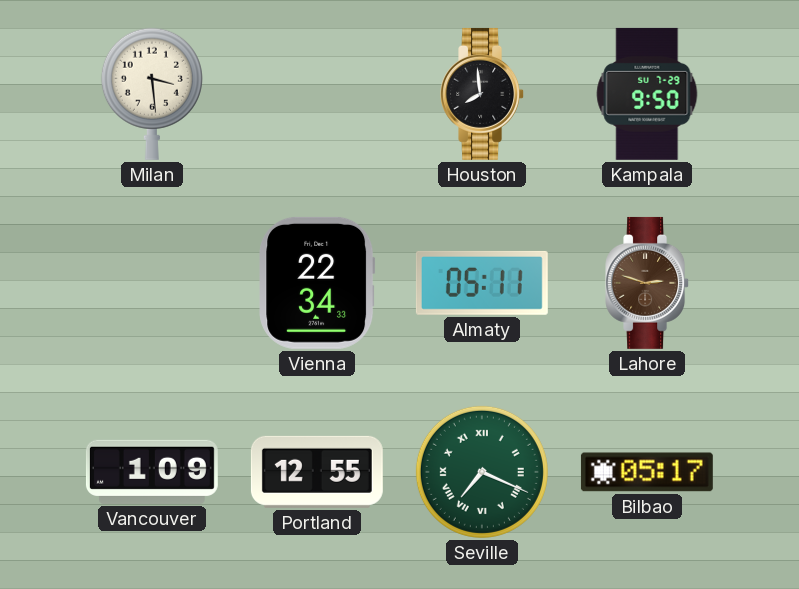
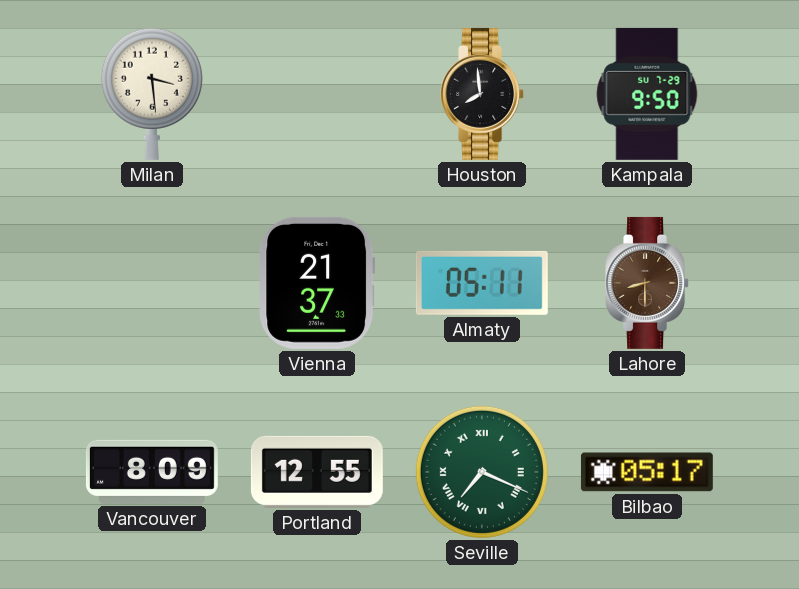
Vienna: 22:34 -> 21:37 (317, 283)
Lahore: 2:48 -> 8:30 (648, 283)
Vancouver: 1:09 -> 8:09 (152, 472)
